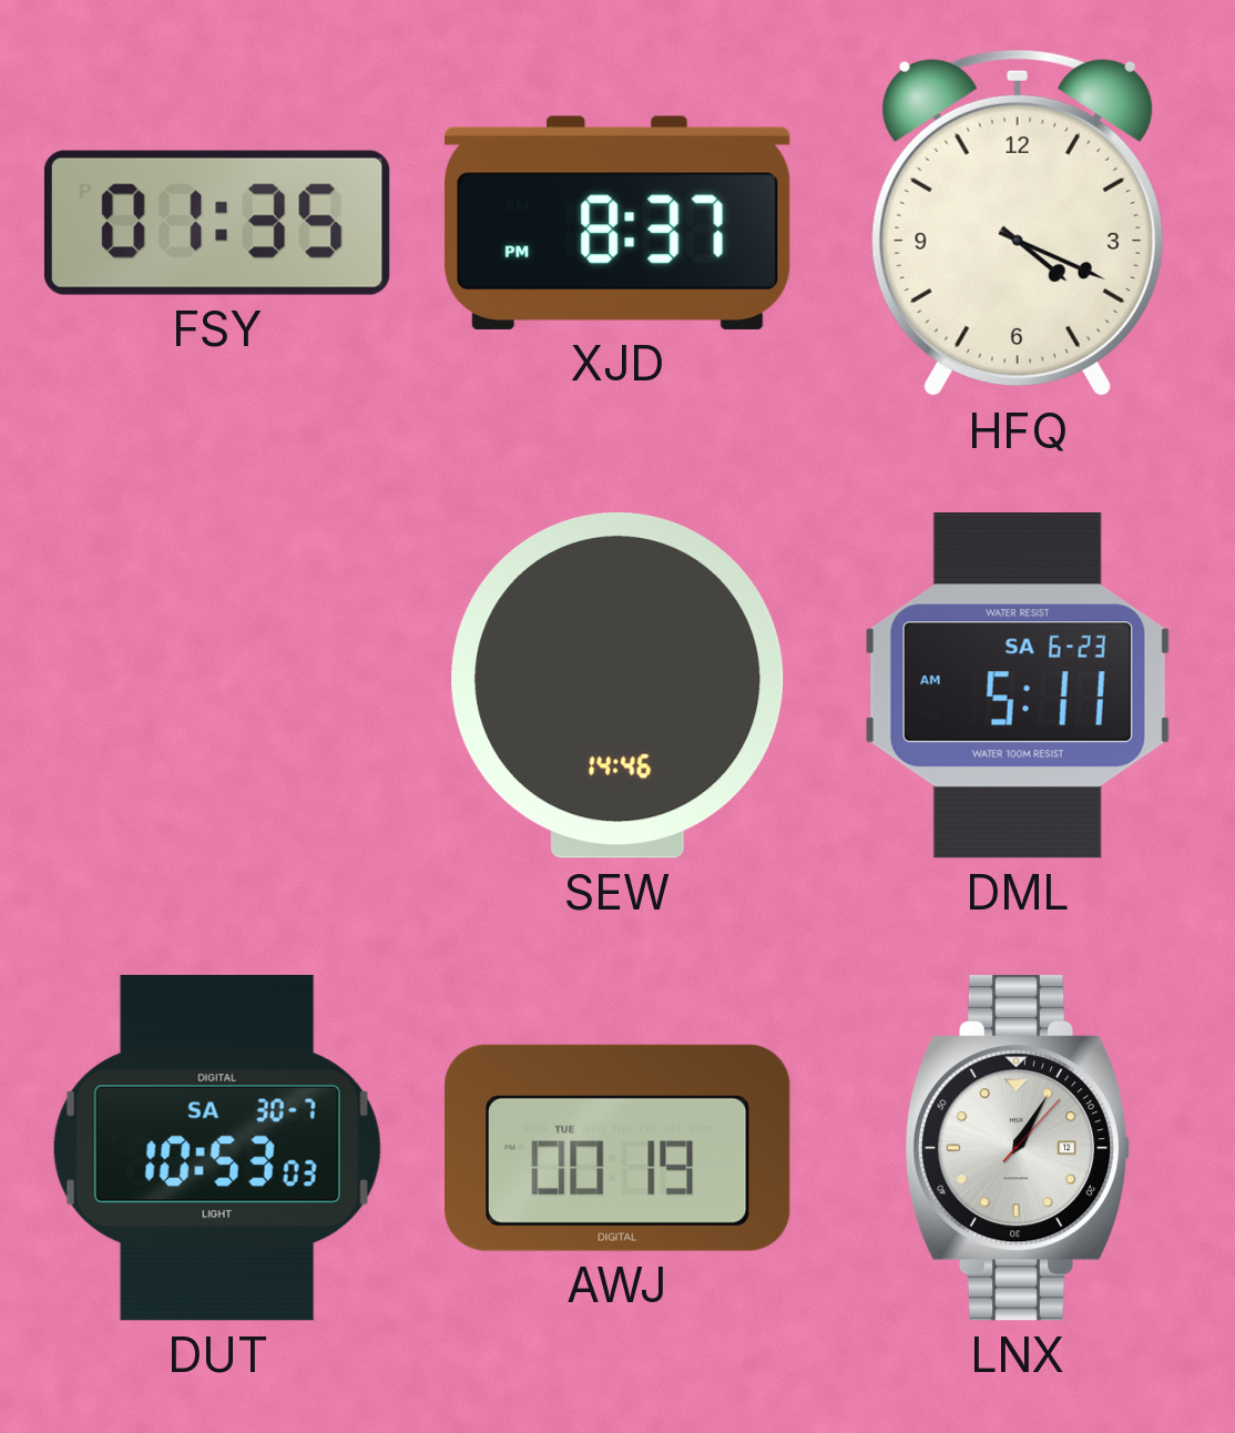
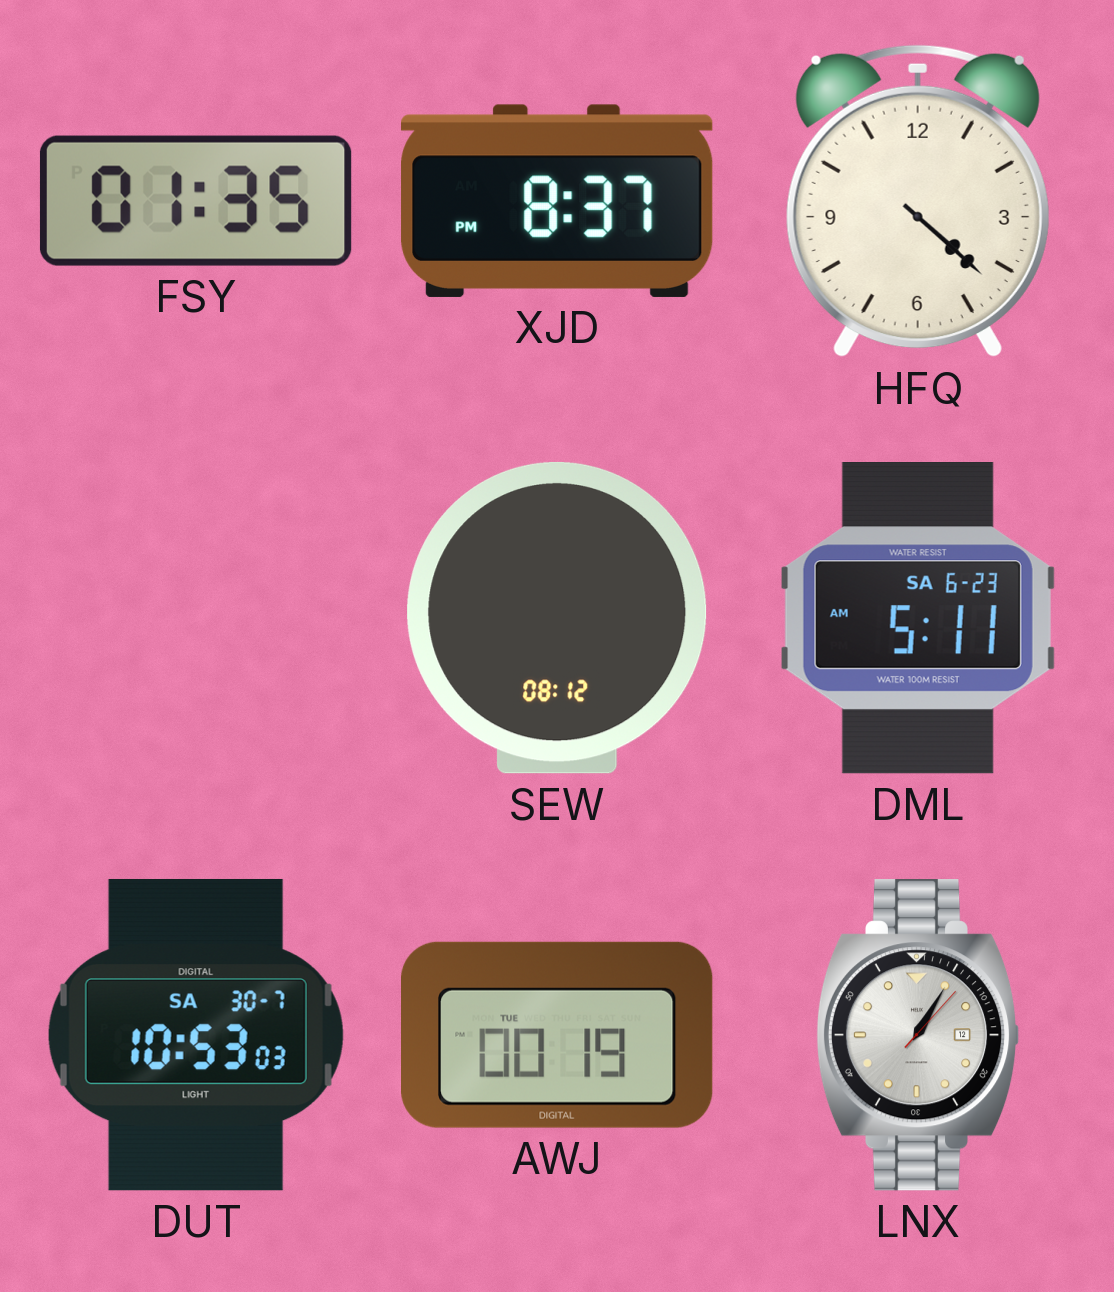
HFQ: 4:19 -> 4:22 (918, 201)
SEW: 14:46 -> 08:12 (557, 618)
